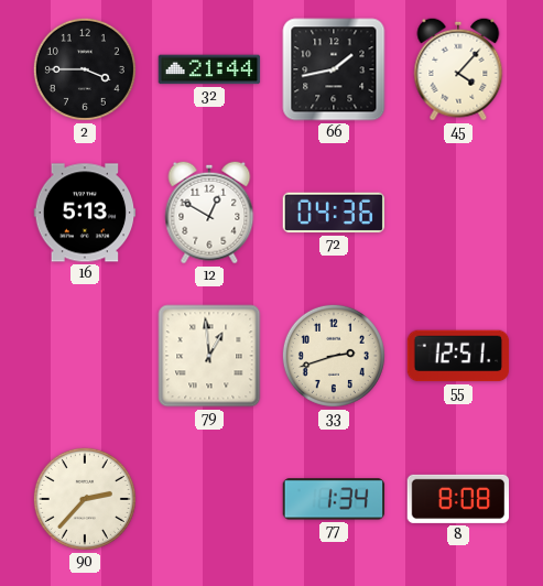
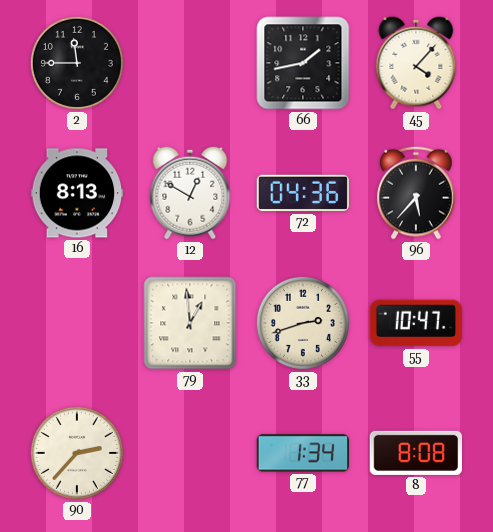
2: 3:45 -> 11:45 (77, 63)
32: 21:44 -> none (209, 69)
16: 5:13 -> 8:13 (77, 193)
96: none -> 5:37 (416, 193)
55: 12:51 -> 10:47 (416, 323)
